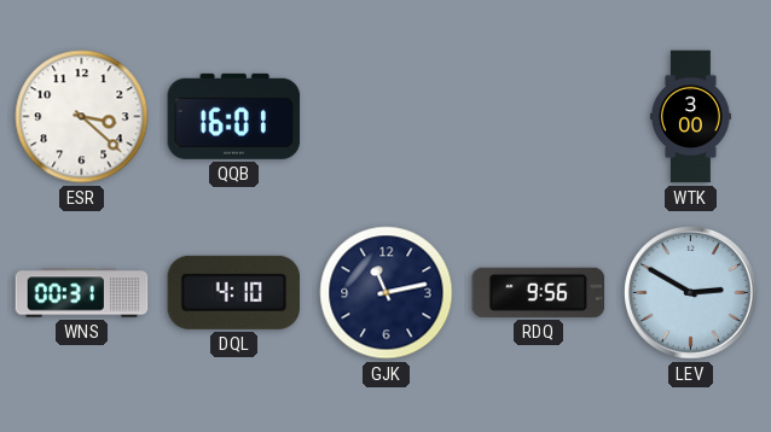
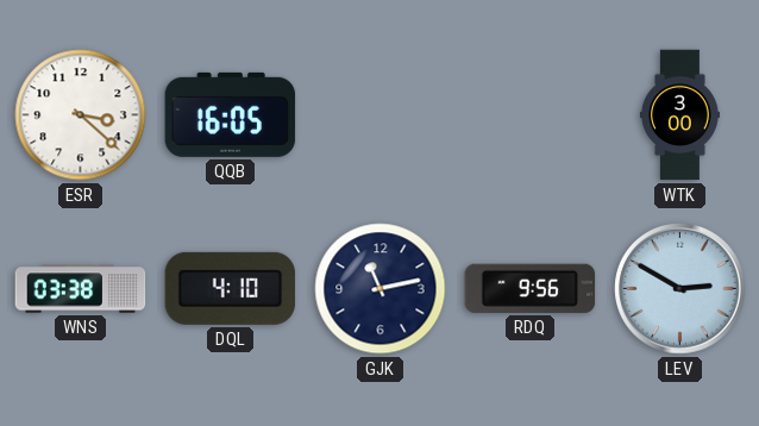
QQB: 16:01 -> 16:05 (231, 114)
WNS: 00:31 -> 03:38 (81, 289)
